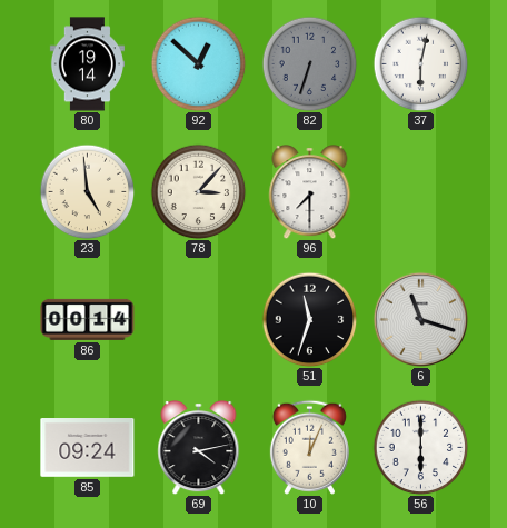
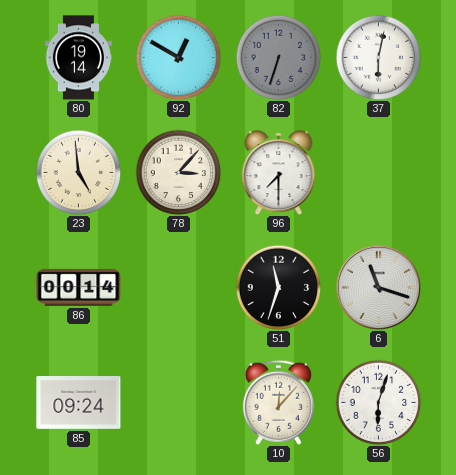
92: 12:52 -> 12:50 (178, 57)
69: 4:13 -> none (199, 448)
10: 12:04 -> 12:07 (278, 402)
56: 6:00 -> 6:03 (378, 402)
